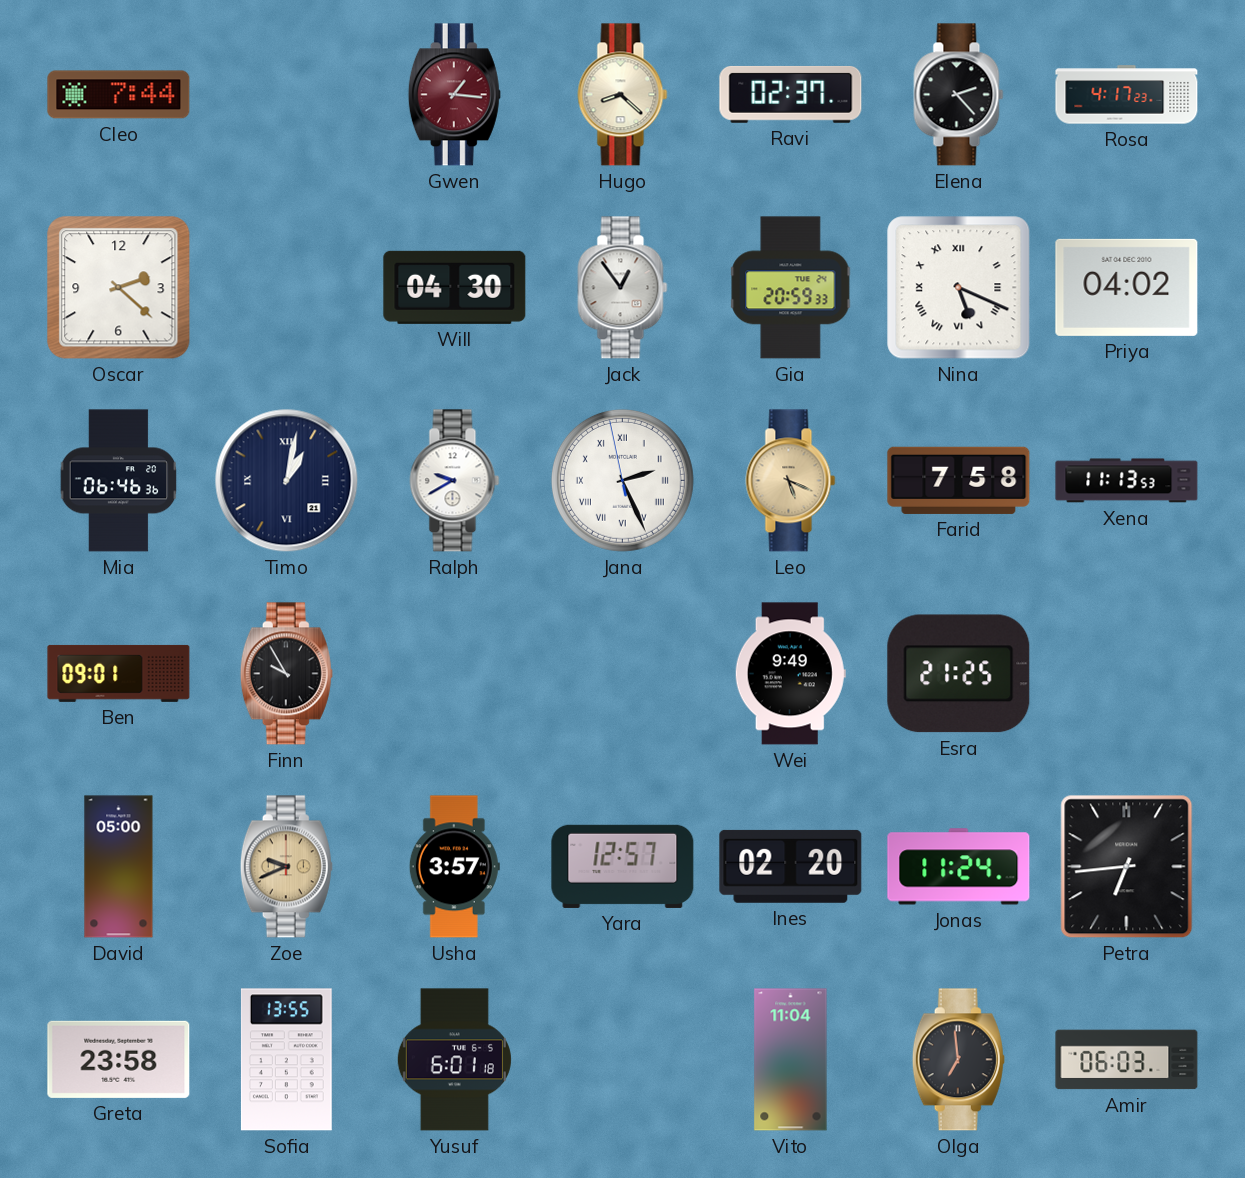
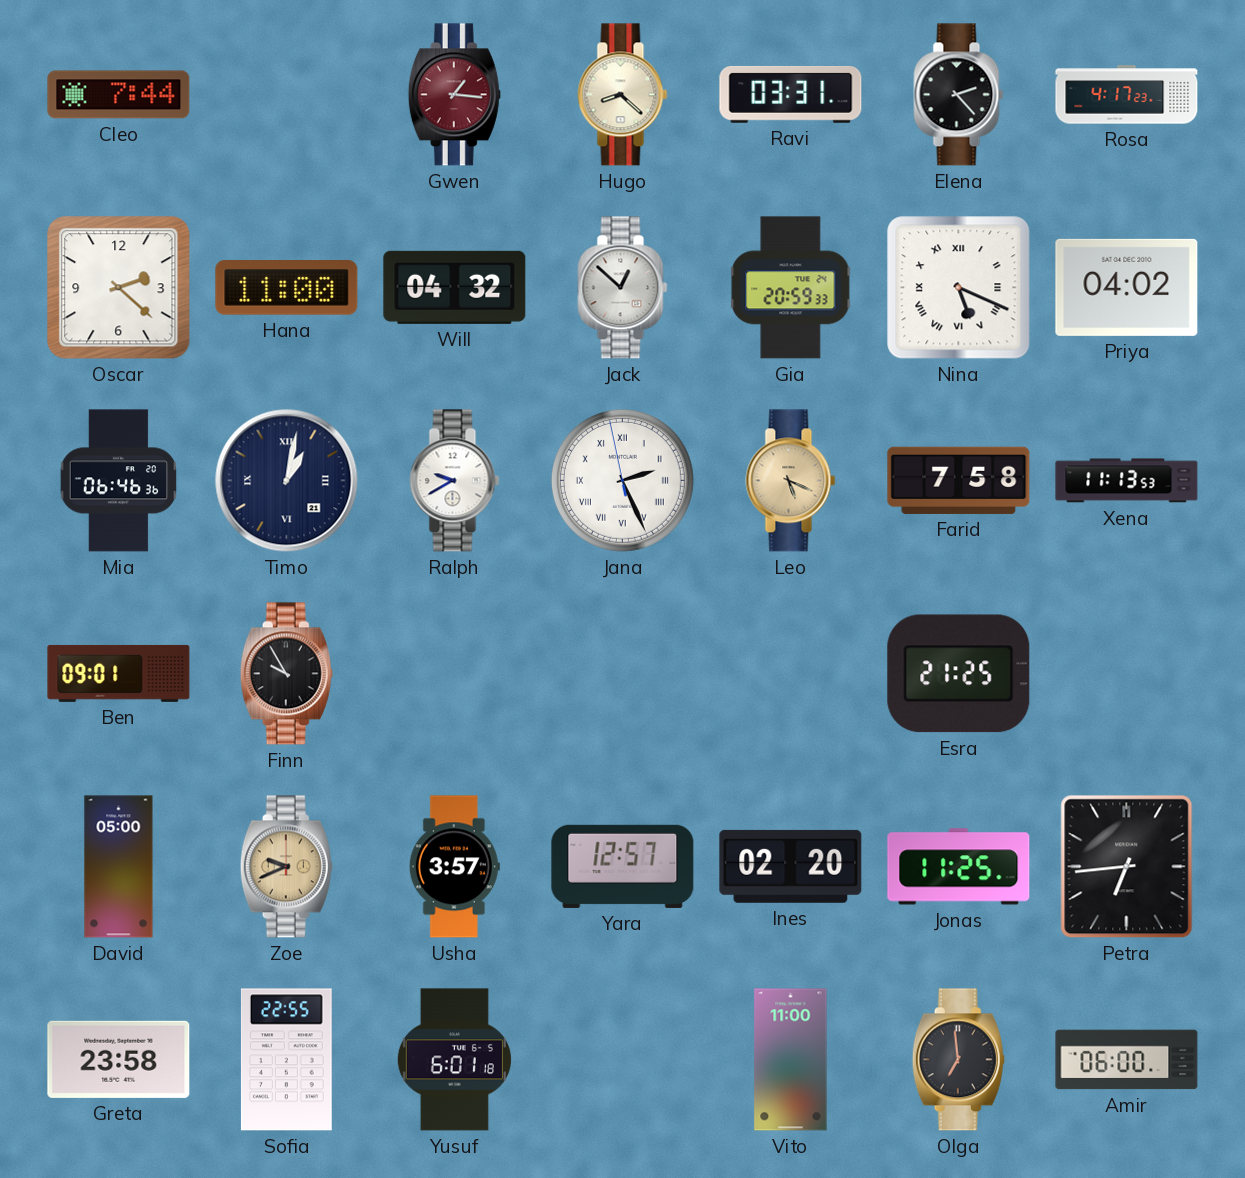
Ravi: 02:37 -> 03:31 (791, 94)
Hana: none -> 11:00 (287, 288)
Will: 04:30 -> 04:32 (455, 287)
Jack: 12:54 -> 12:52 (623, 288)
Wei: 9:49 -> none (790, 674)
Jonas: 11:24 -> 11:25 (959, 867)
Sofia: 13:55 -> 22:55 (286, 1060)
Vito: 11:04 -> 11:00 (791, 1060)
Amir: 06:03 -> 06:00 (1127, 1060)
